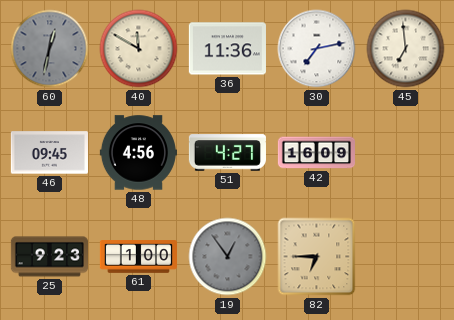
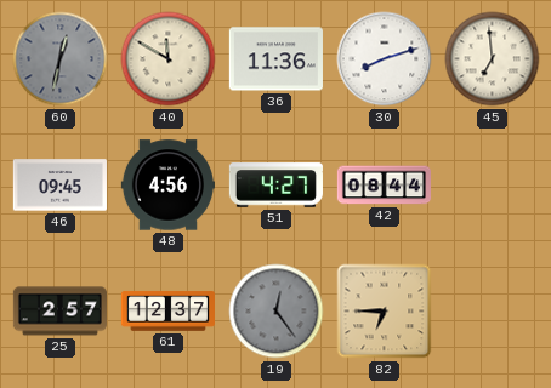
30: 7:13 -> 8:12 (385, 59)
42: 16:09 -> 08:44 (384, 186)
25: 9:23 -> 2:57 (59, 312)
61: 1:00 -> 12:37 (167, 312)
19: 12:54 -> 12:24 (277, 312)
